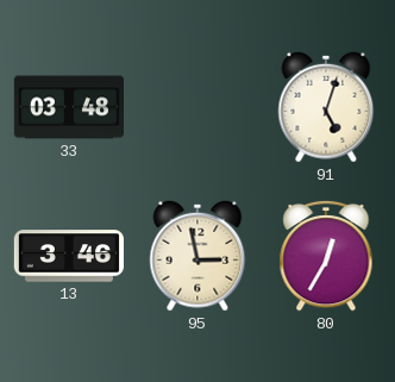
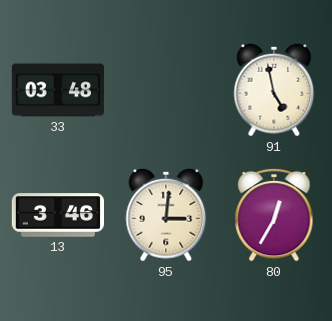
91: 5:03 -> 4:58 (274, 90)
95: 2:58 -> 3:01 (166, 215)
